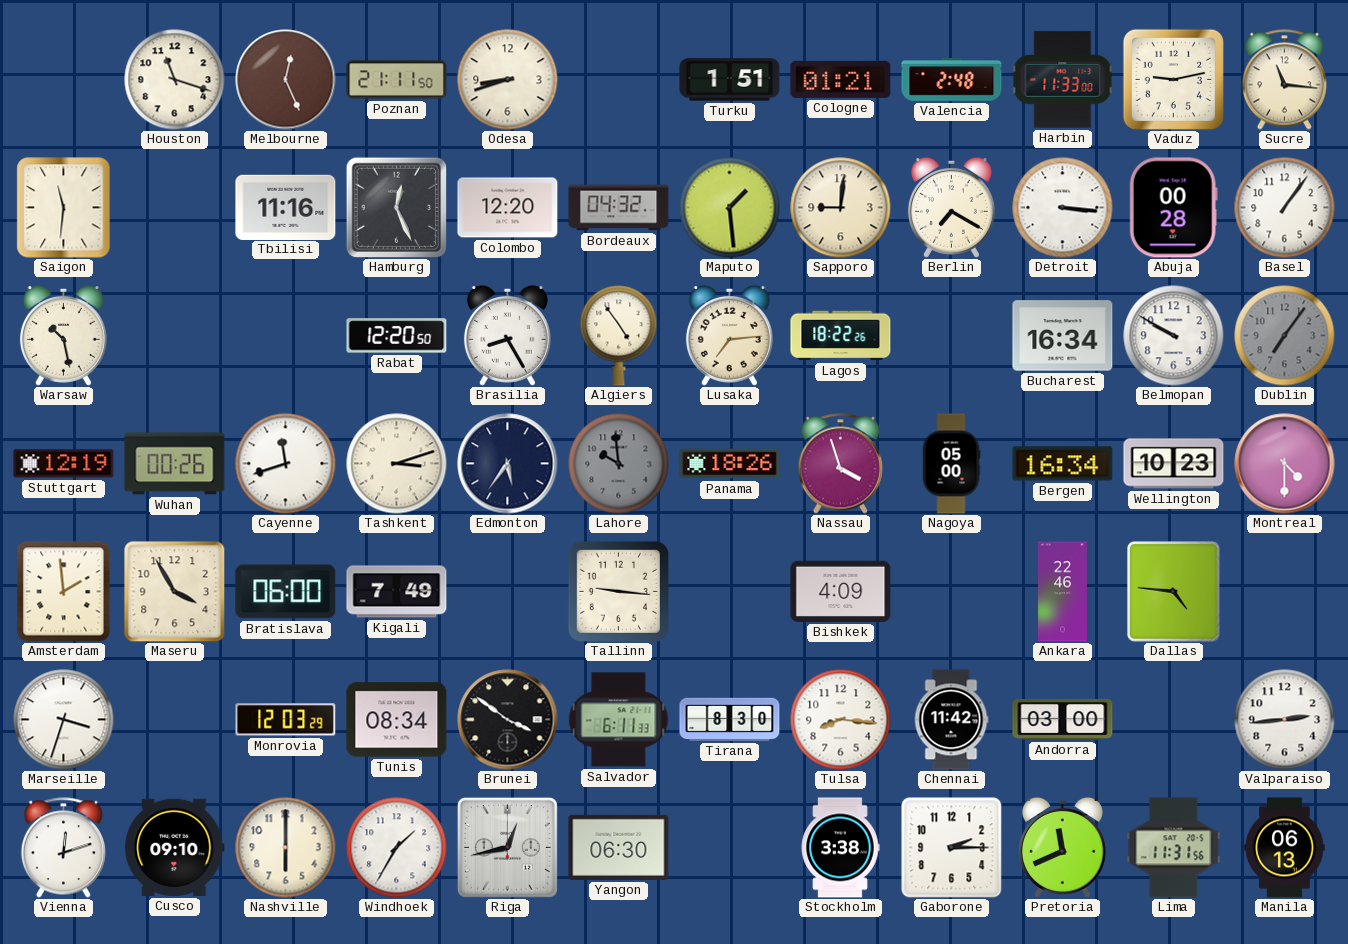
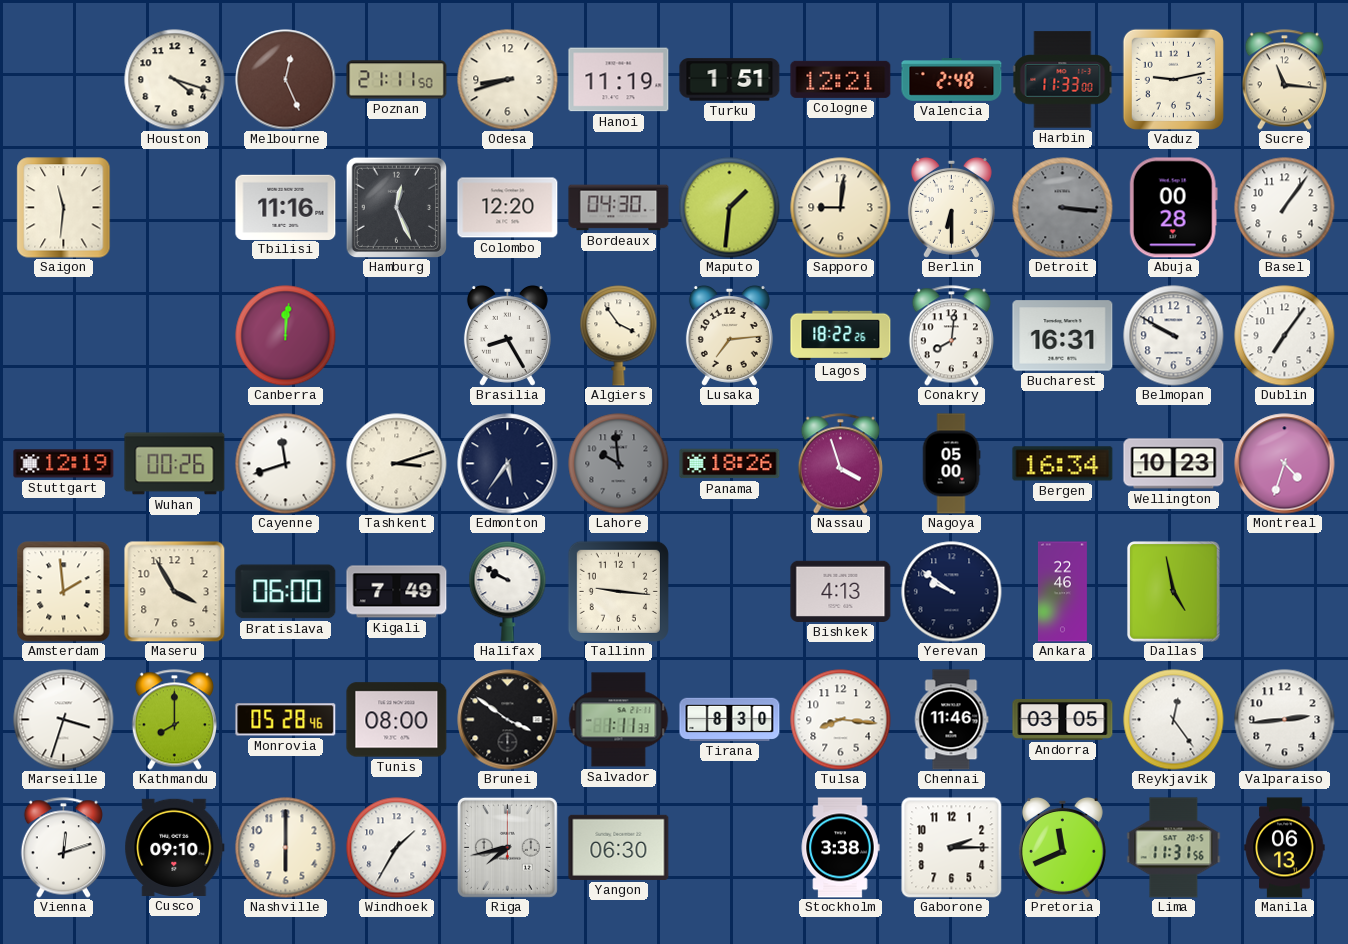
Houston: 11:18 -> 4:18 (175, 80)
Hanoi: none -> 11:19 (619, 80)
Cologne: 01:21 -> 12:21 (841, 79)
Bordeaux: 04:32 -> 04:30 (619, 208)
Maputo: 1:29 -> 1:31 (730, 208)
Berlin: 7:20 -> 6:30 (951, 207)
Detroit dial: white -> grey (1063, 208)
Warsaw: 10:28 -> none (63, 335)
Canberra: none -> 12:01 (286, 336)
Rabat: 12:20 -> none (397, 336)
Algiers: 4:54 -> 3:54 (619, 336)
Conakry: none -> 8:01 (951, 336)
Bucharest: 16:34 -> 16:31 (1063, 336)
Dublin dial: grey -> white (1285, 336)
Montreal: 4:30 -> 4:33 (1285, 464)
Halifax: none -> 9:50 (508, 592)
Bishkek: 4:09 -> 4:13 (841, 591)
Yerevan: none -> 9:51 (952, 592)
Dallas: 4:46 -> 4:58 (1174, 592)
Kathmandu: none -> 8:00 (174, 720)
Monrovia: 12:03 -> 05:28 (286, 720)
Tunis: 08:34 -> 08:00 (397, 720)
Salvador: 6:11 -> 1:11 (619, 720)
Chennai: 11:42 -> 11:46 (951, 720)
Andorra: 03:00 -> 03:05 (1063, 719)
Reykjavik: none -> 12:24 (1174, 720)
Riga: 12:43 -> 7:43 (507, 847)
